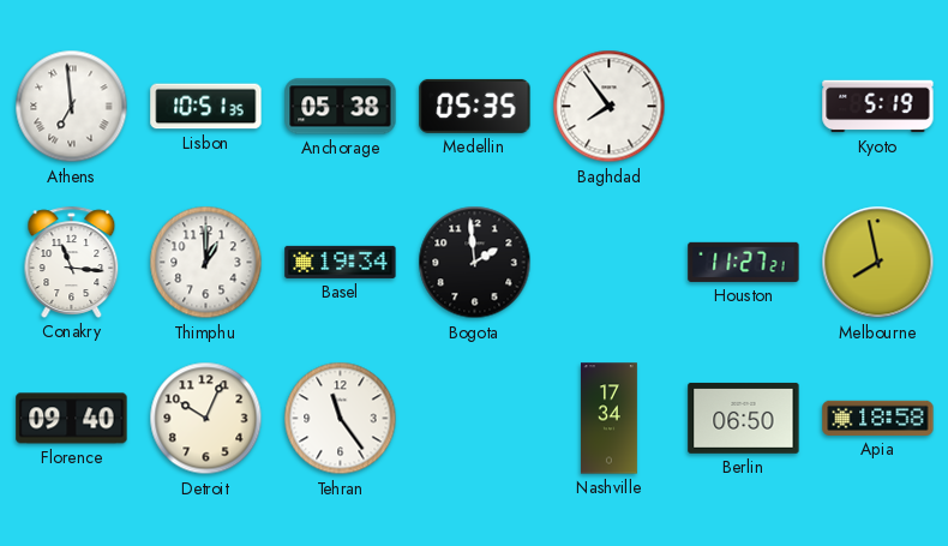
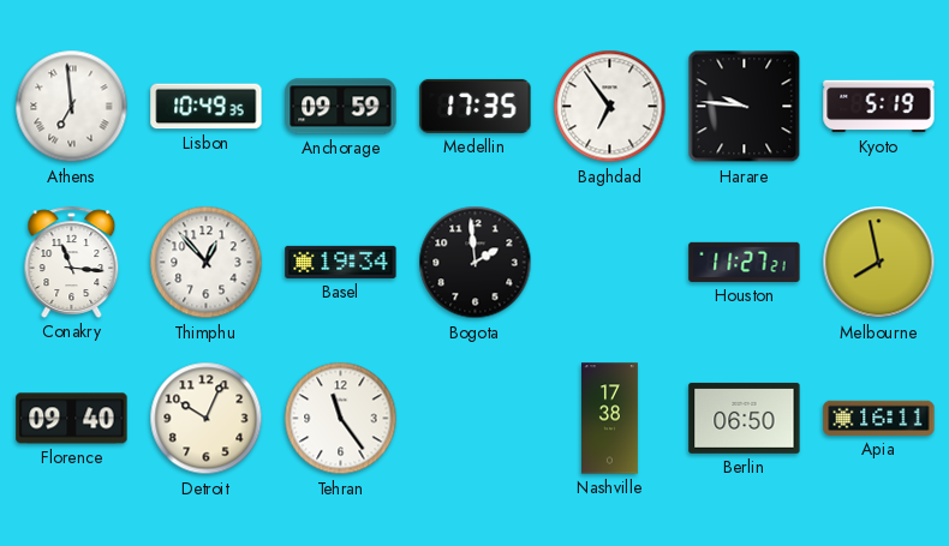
Lisbon: 10:51 -> 10:49 (207, 107)
Anchorage: 05:38 -> 09:59 (341, 107)
Medellin: 05:35 -> 17:35 (476, 106)
Baghdad: 7:54 -> 6:54 (610, 107)
Harare: none -> 9:46 (745, 107)
Thimphu: 1:00 -> 12:53 (207, 263)
Nashville: 17:34 -> 17:38 (609, 419)
Apia: 18:58 -> 16:11 (879, 418)
